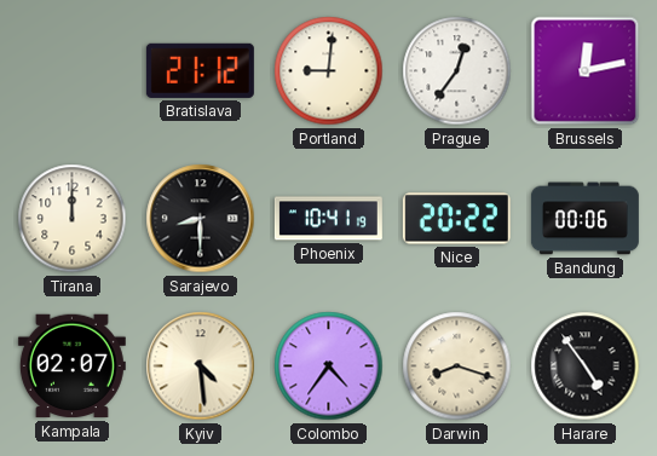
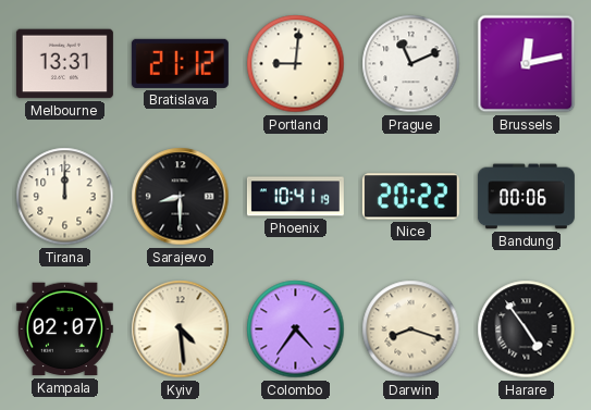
Melbourne: none -> 13:31 (64, 64)
Prague: 12:36 -> 11:11 (411, 64)
